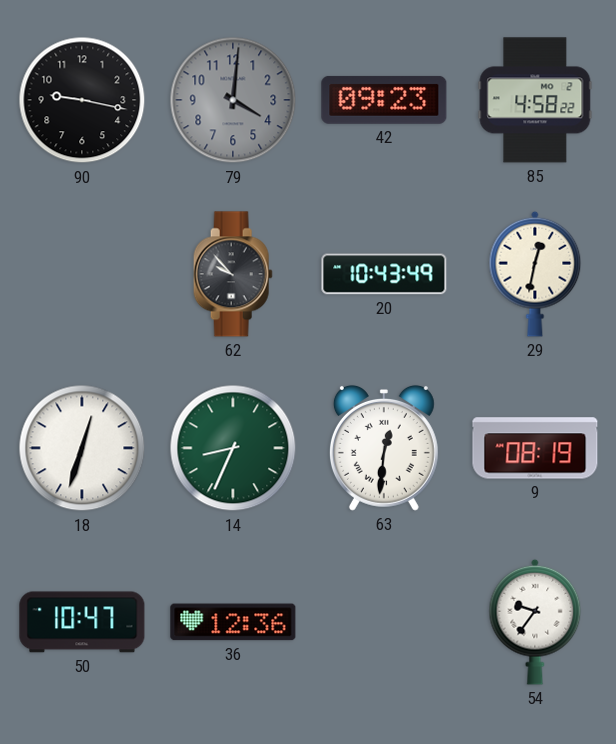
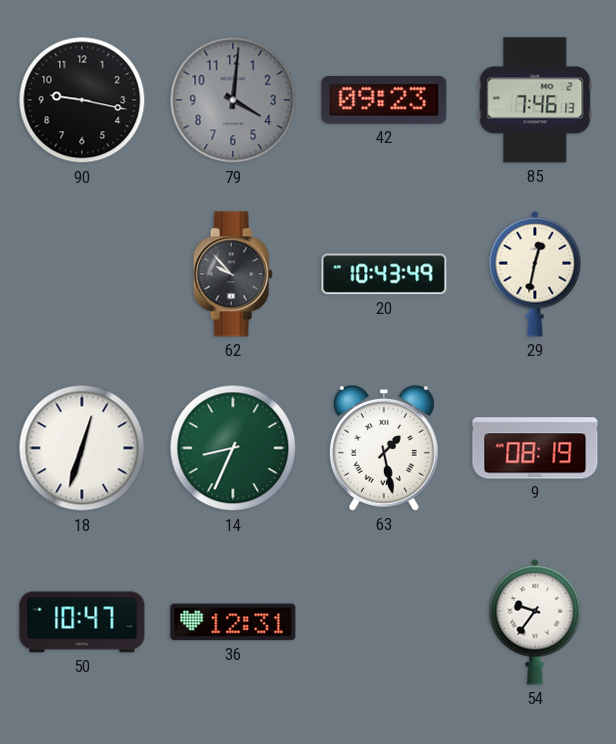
85: 4:58 -> 7:46 (535, 100)
63: 12:31 -> 1:28 (384, 448)
36: 12:36 -> 12:31 (233, 622)
